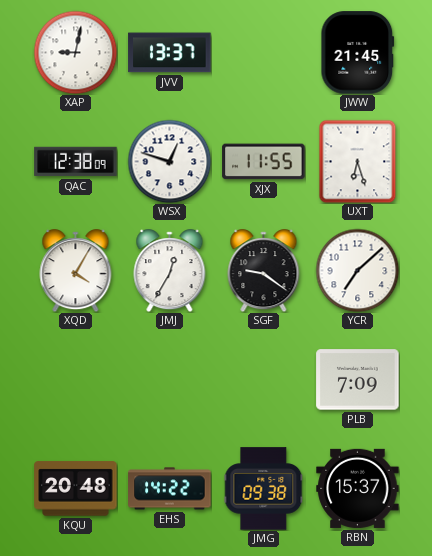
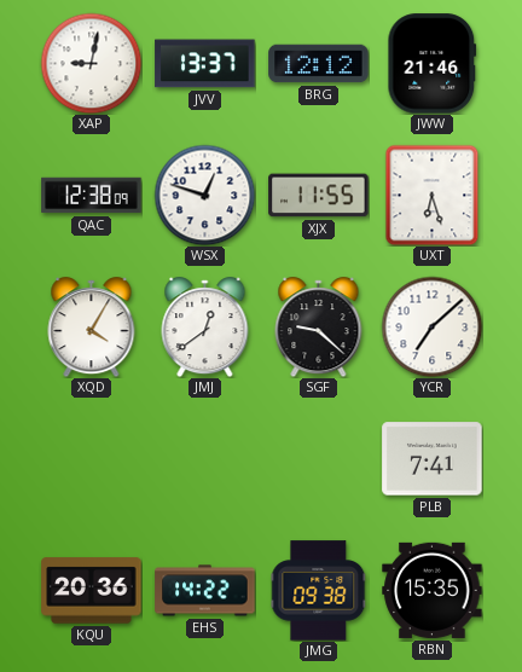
BRG: none -> 12:12 (319, 64)
JWW: 21:45 -> 21:46 (433, 64)
JMJ: 12:35 -> 12:39 (205, 328)
SGF: 9:21 -> 9:22 (319, 328)
PLB: 7:09 -> 7:41 (433, 459)
KQU: 20:48 -> 20:36 (92, 591)
RBN: 15:37 -> 15:35 (433, 590)
